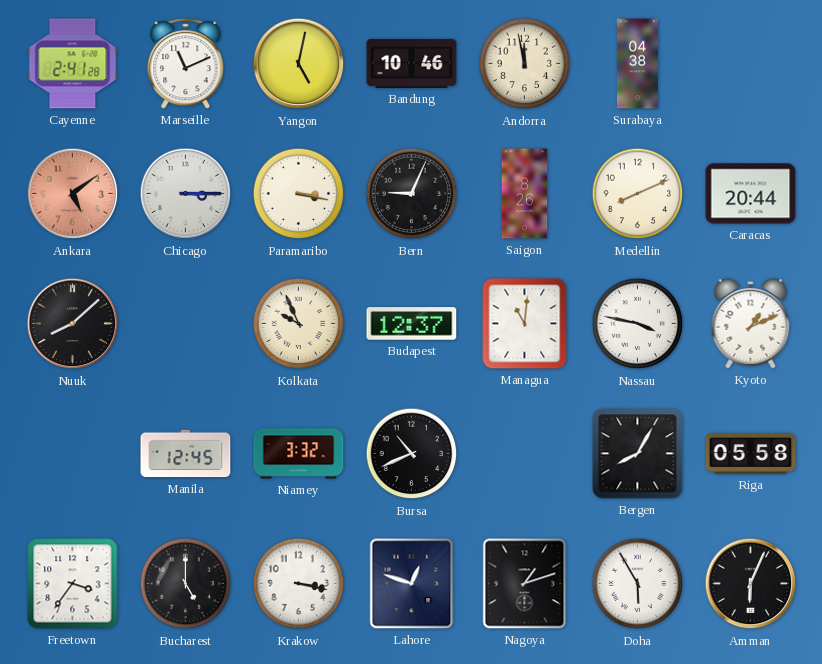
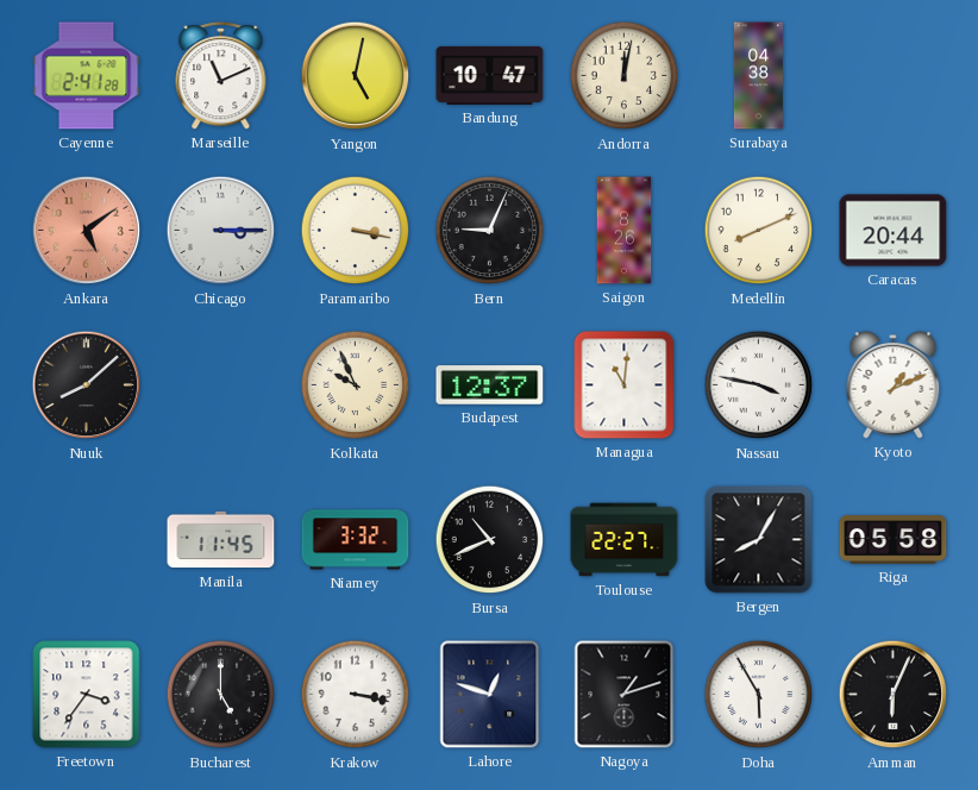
Bandung: 10:46 -> 10:47 (490, 75)
Andorra: 11:58 -> 12:02 (625, 76)
Manila: 12:45 -> 11:45 (221, 540)
Toulouse: none -> 22:27 (625, 540)
